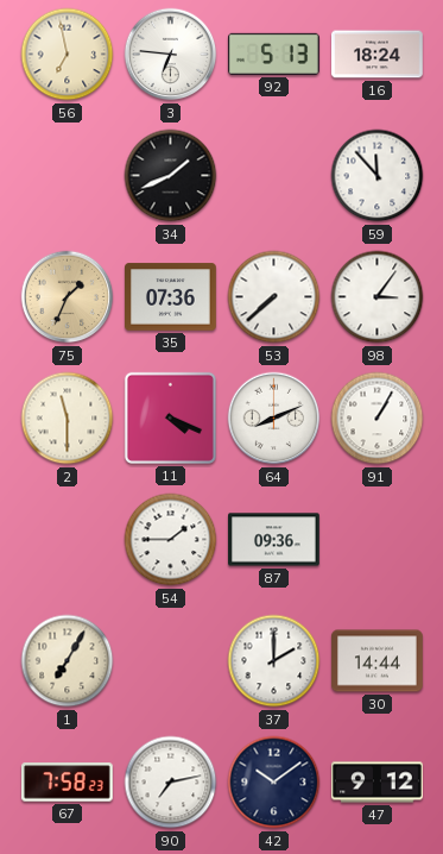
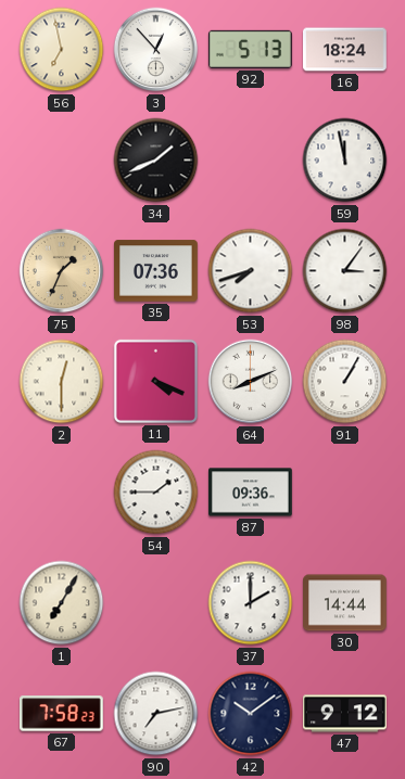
3: 6:46 -> 12:53 (156, 50)
59: 11:53 -> 11:58 (345, 161)
53: 7:38 -> 7:42 (251, 271)
2: 11:30 -> 12:30 (62, 382)
